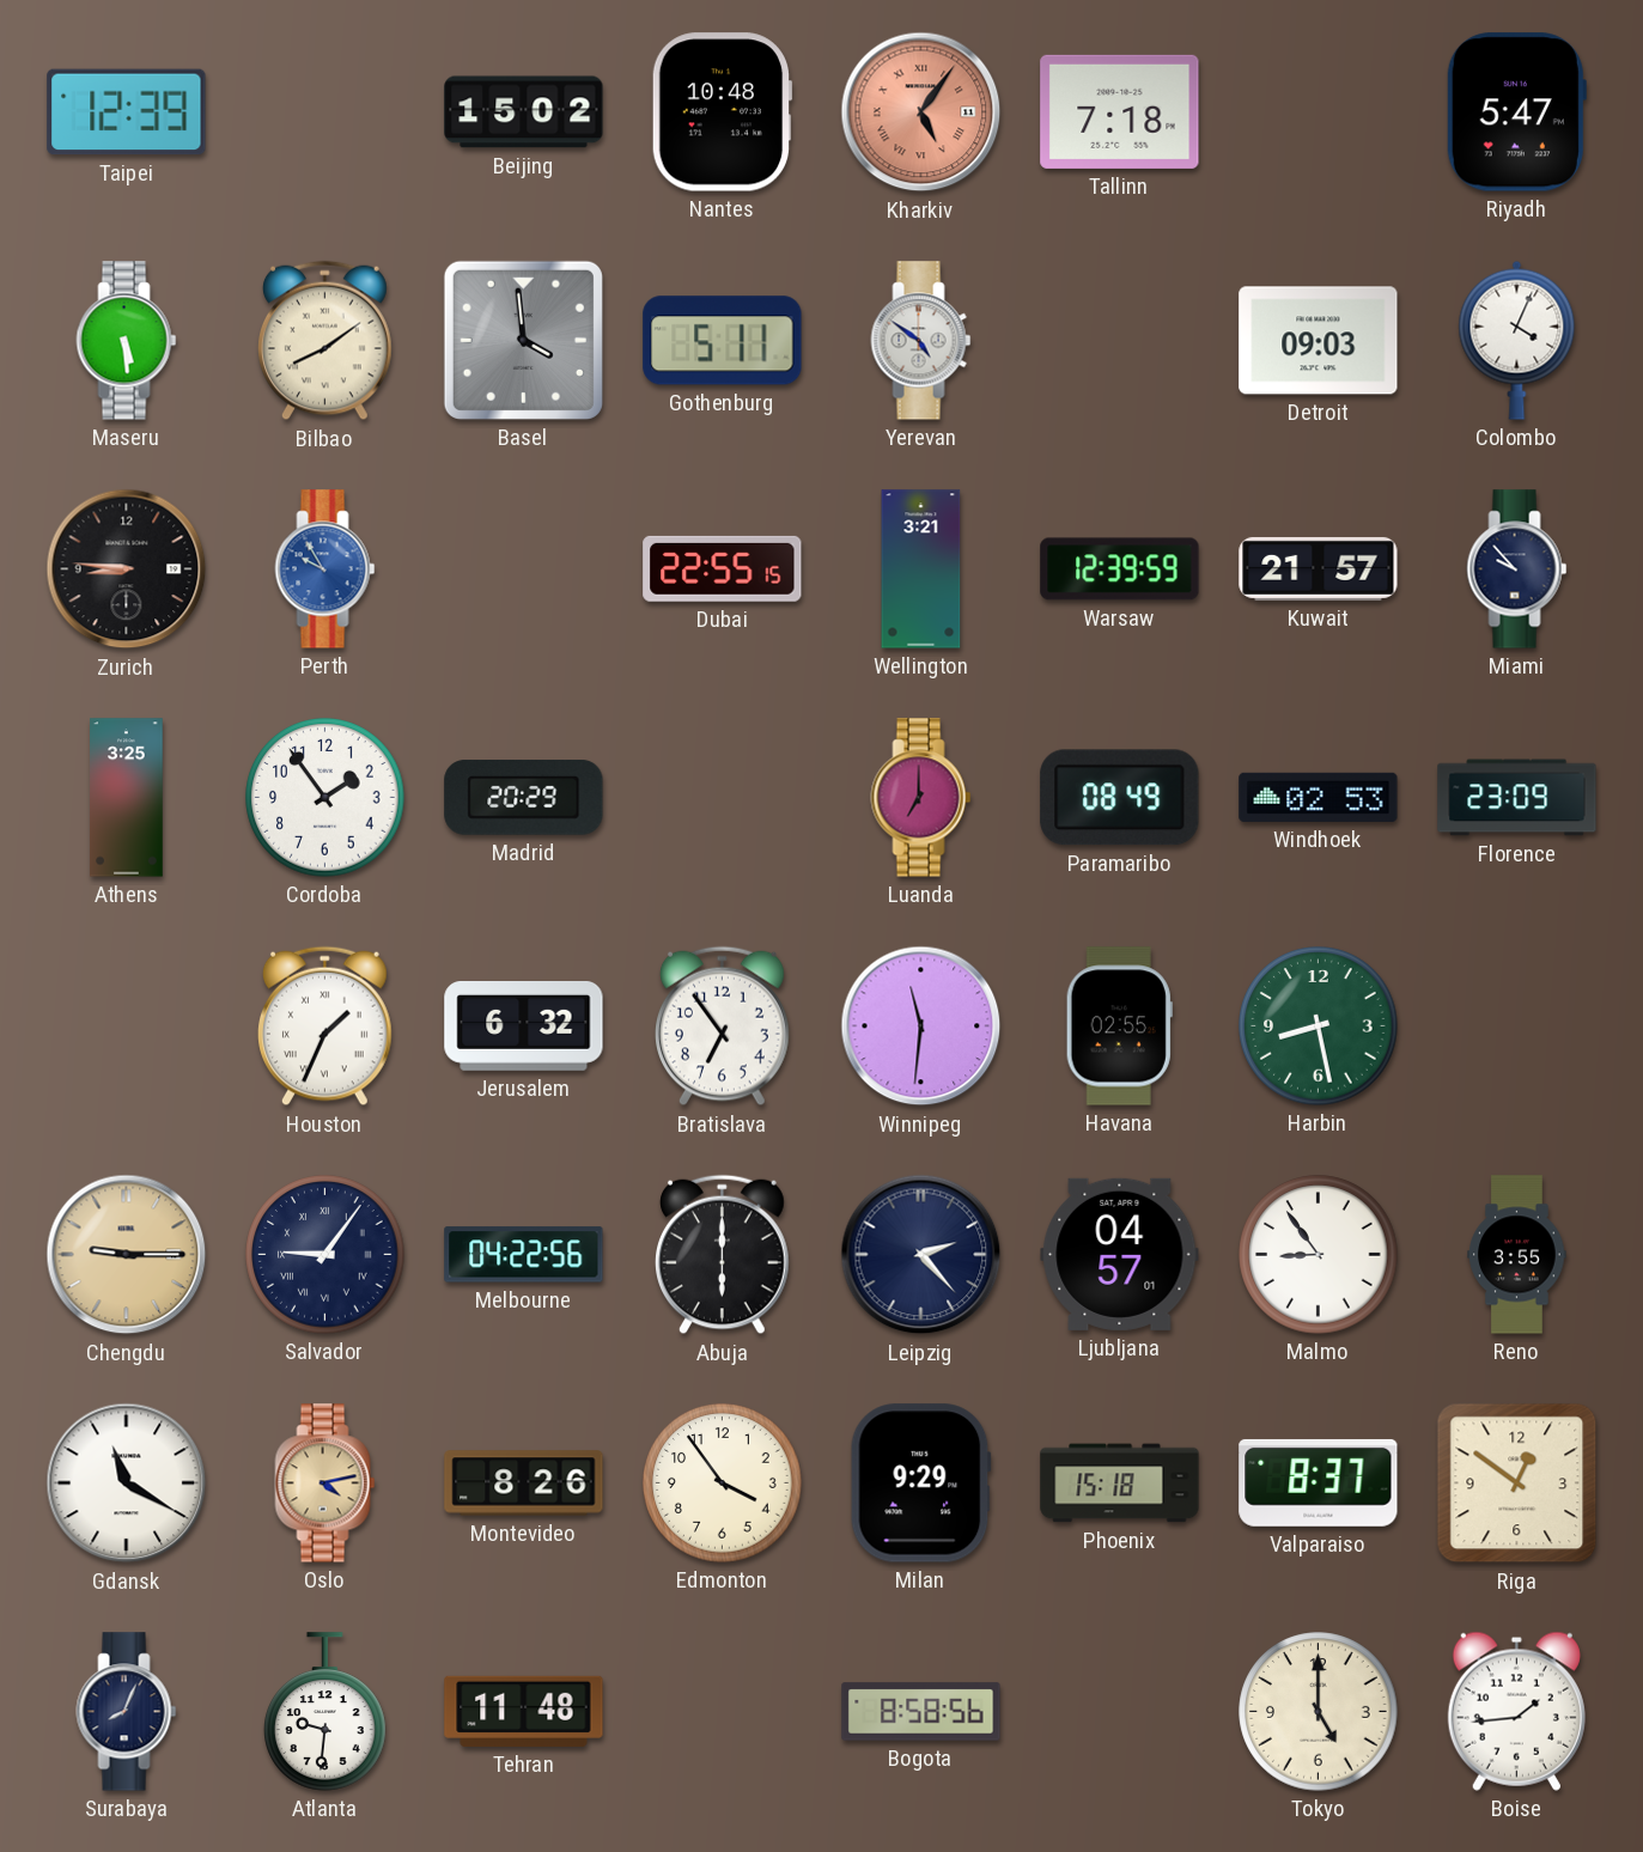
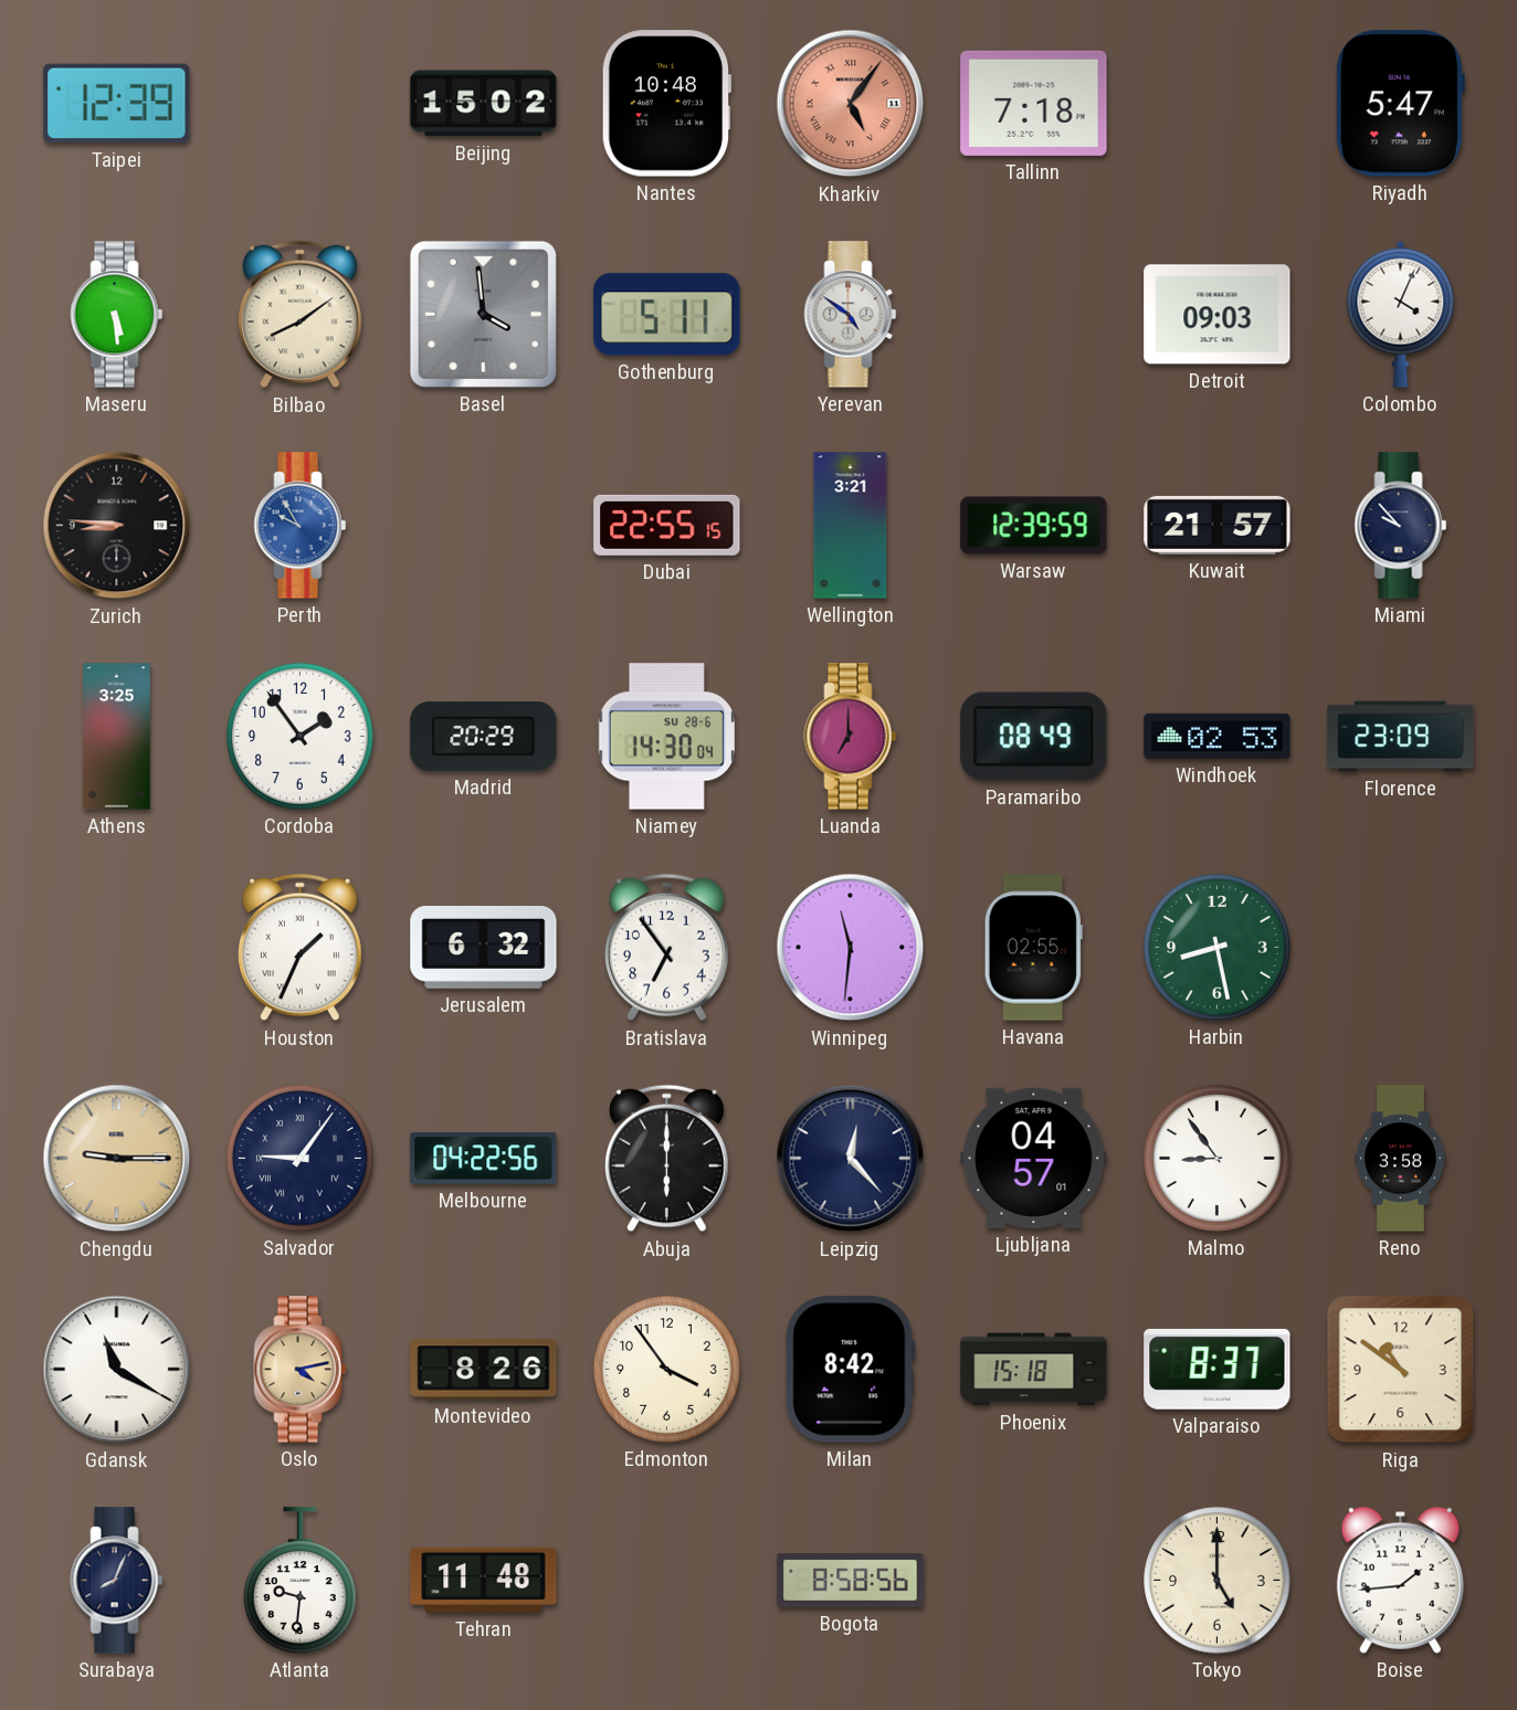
Niamey: none -> 14:30 (666, 737)
Leipzig: 2:23 -> 12:23 (851, 1159)
Reno: 3:55 -> 3:58 (1401, 1159)
Milan: 9:29 -> 8:42 (850, 1370)
Riga: 12:51 -> 10:51 (1401, 1370)
